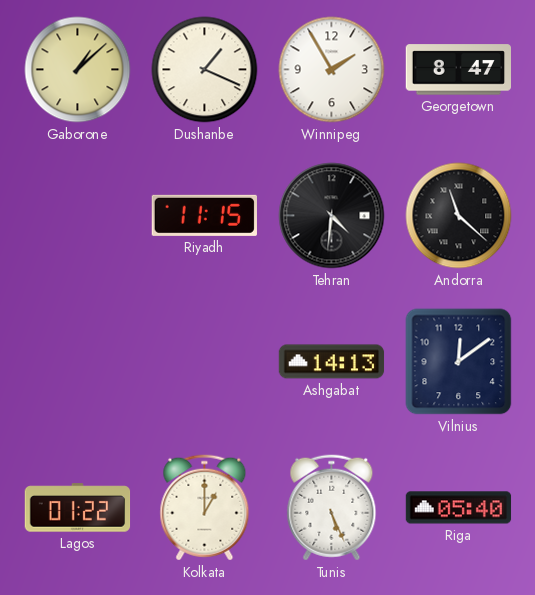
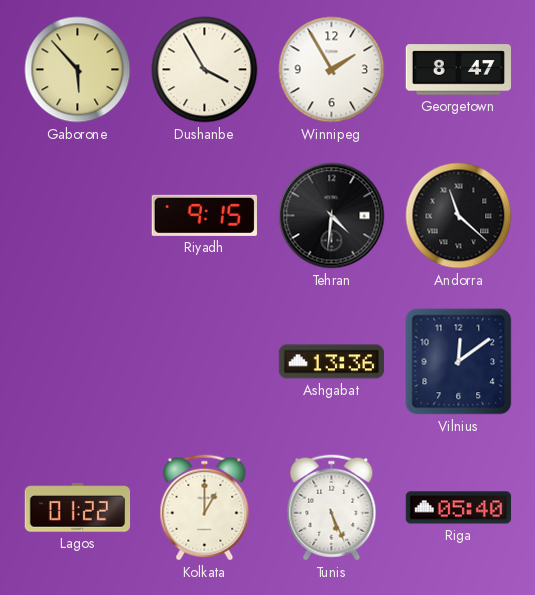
Gaborone: 1:08 -> 5:53 (78, 70)
Dushanbe: 1:19 -> 3:55 (205, 70)
Riyadh: 11:15 -> 9:15 (204, 215)
Ashgabat: 14:13 -> 13:36 (332, 362)
